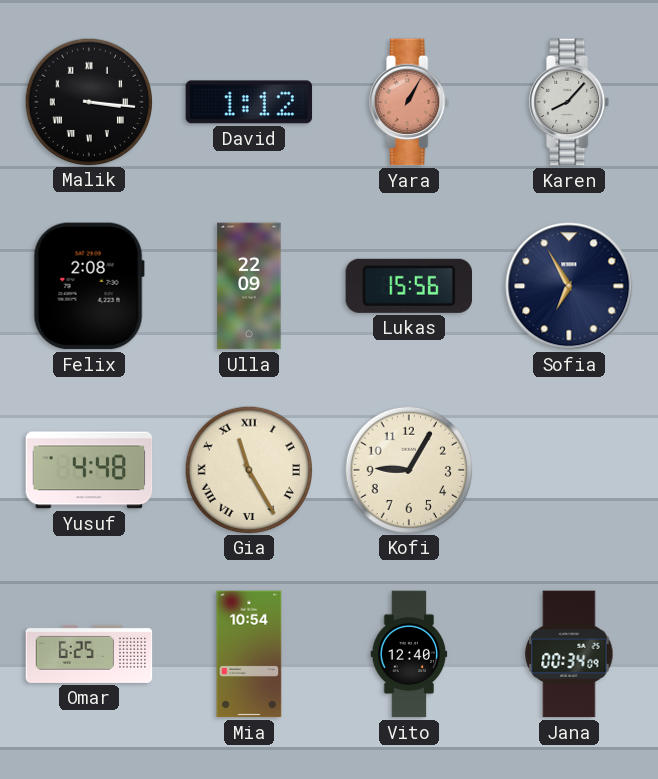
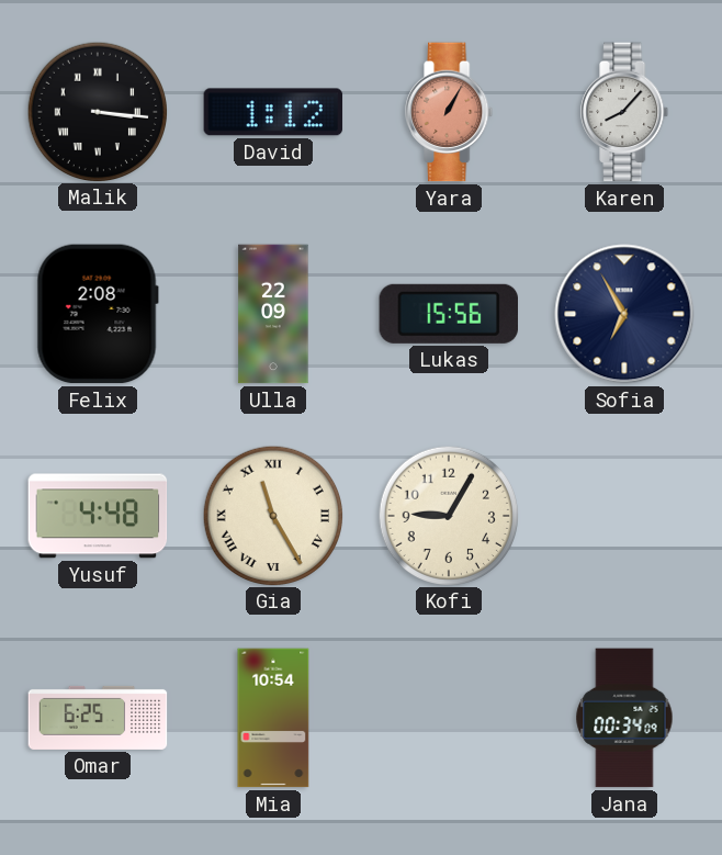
Vito: 12:40 -> none (409, 654)
